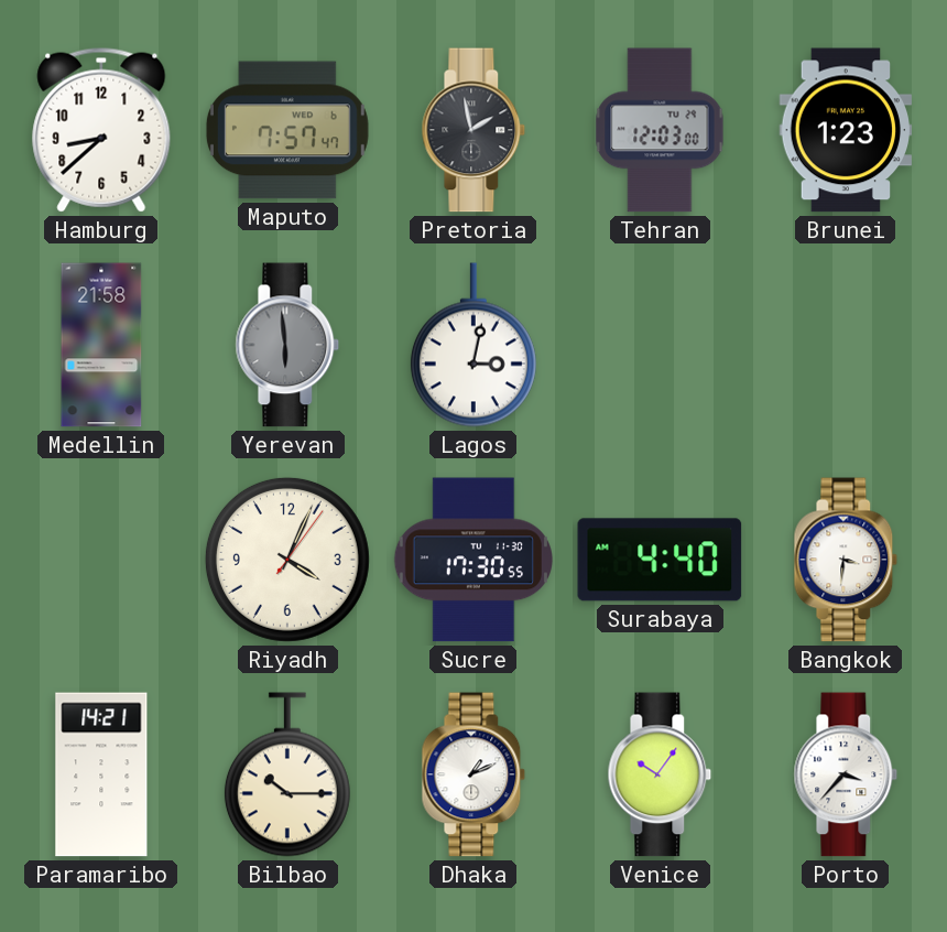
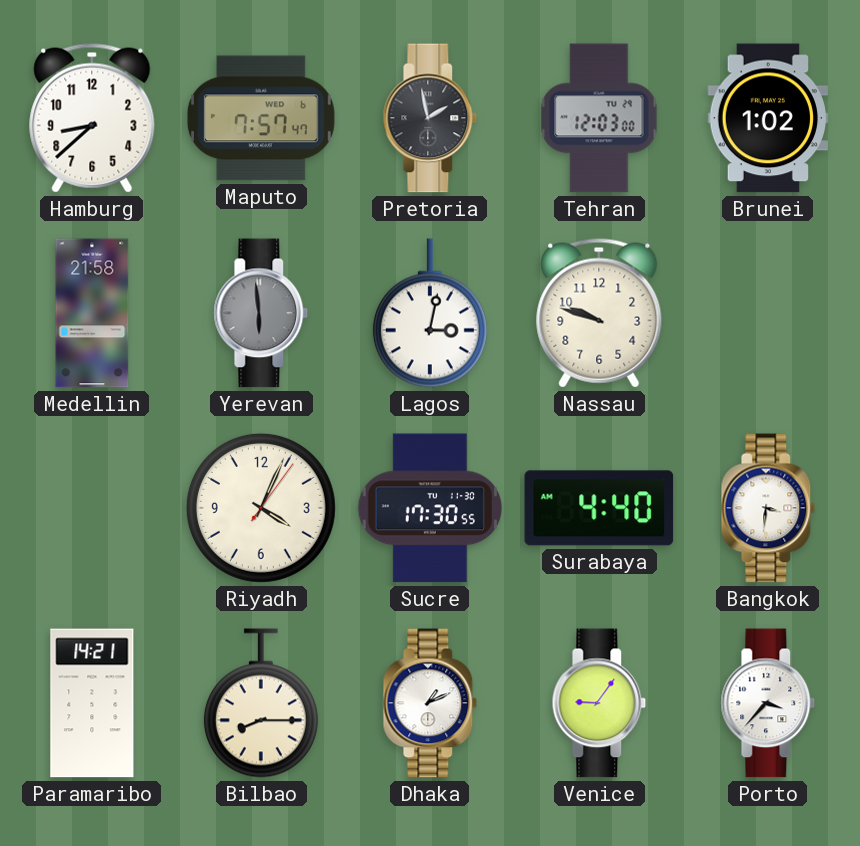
Brunei: 1:23 -> 1:02 (767, 118)
Nassau: none -> 9:48 (599, 313)
Bilbao: 10:15 -> 8:15 (261, 703)
Venice: 10:06 -> 9:06 (599, 703)
